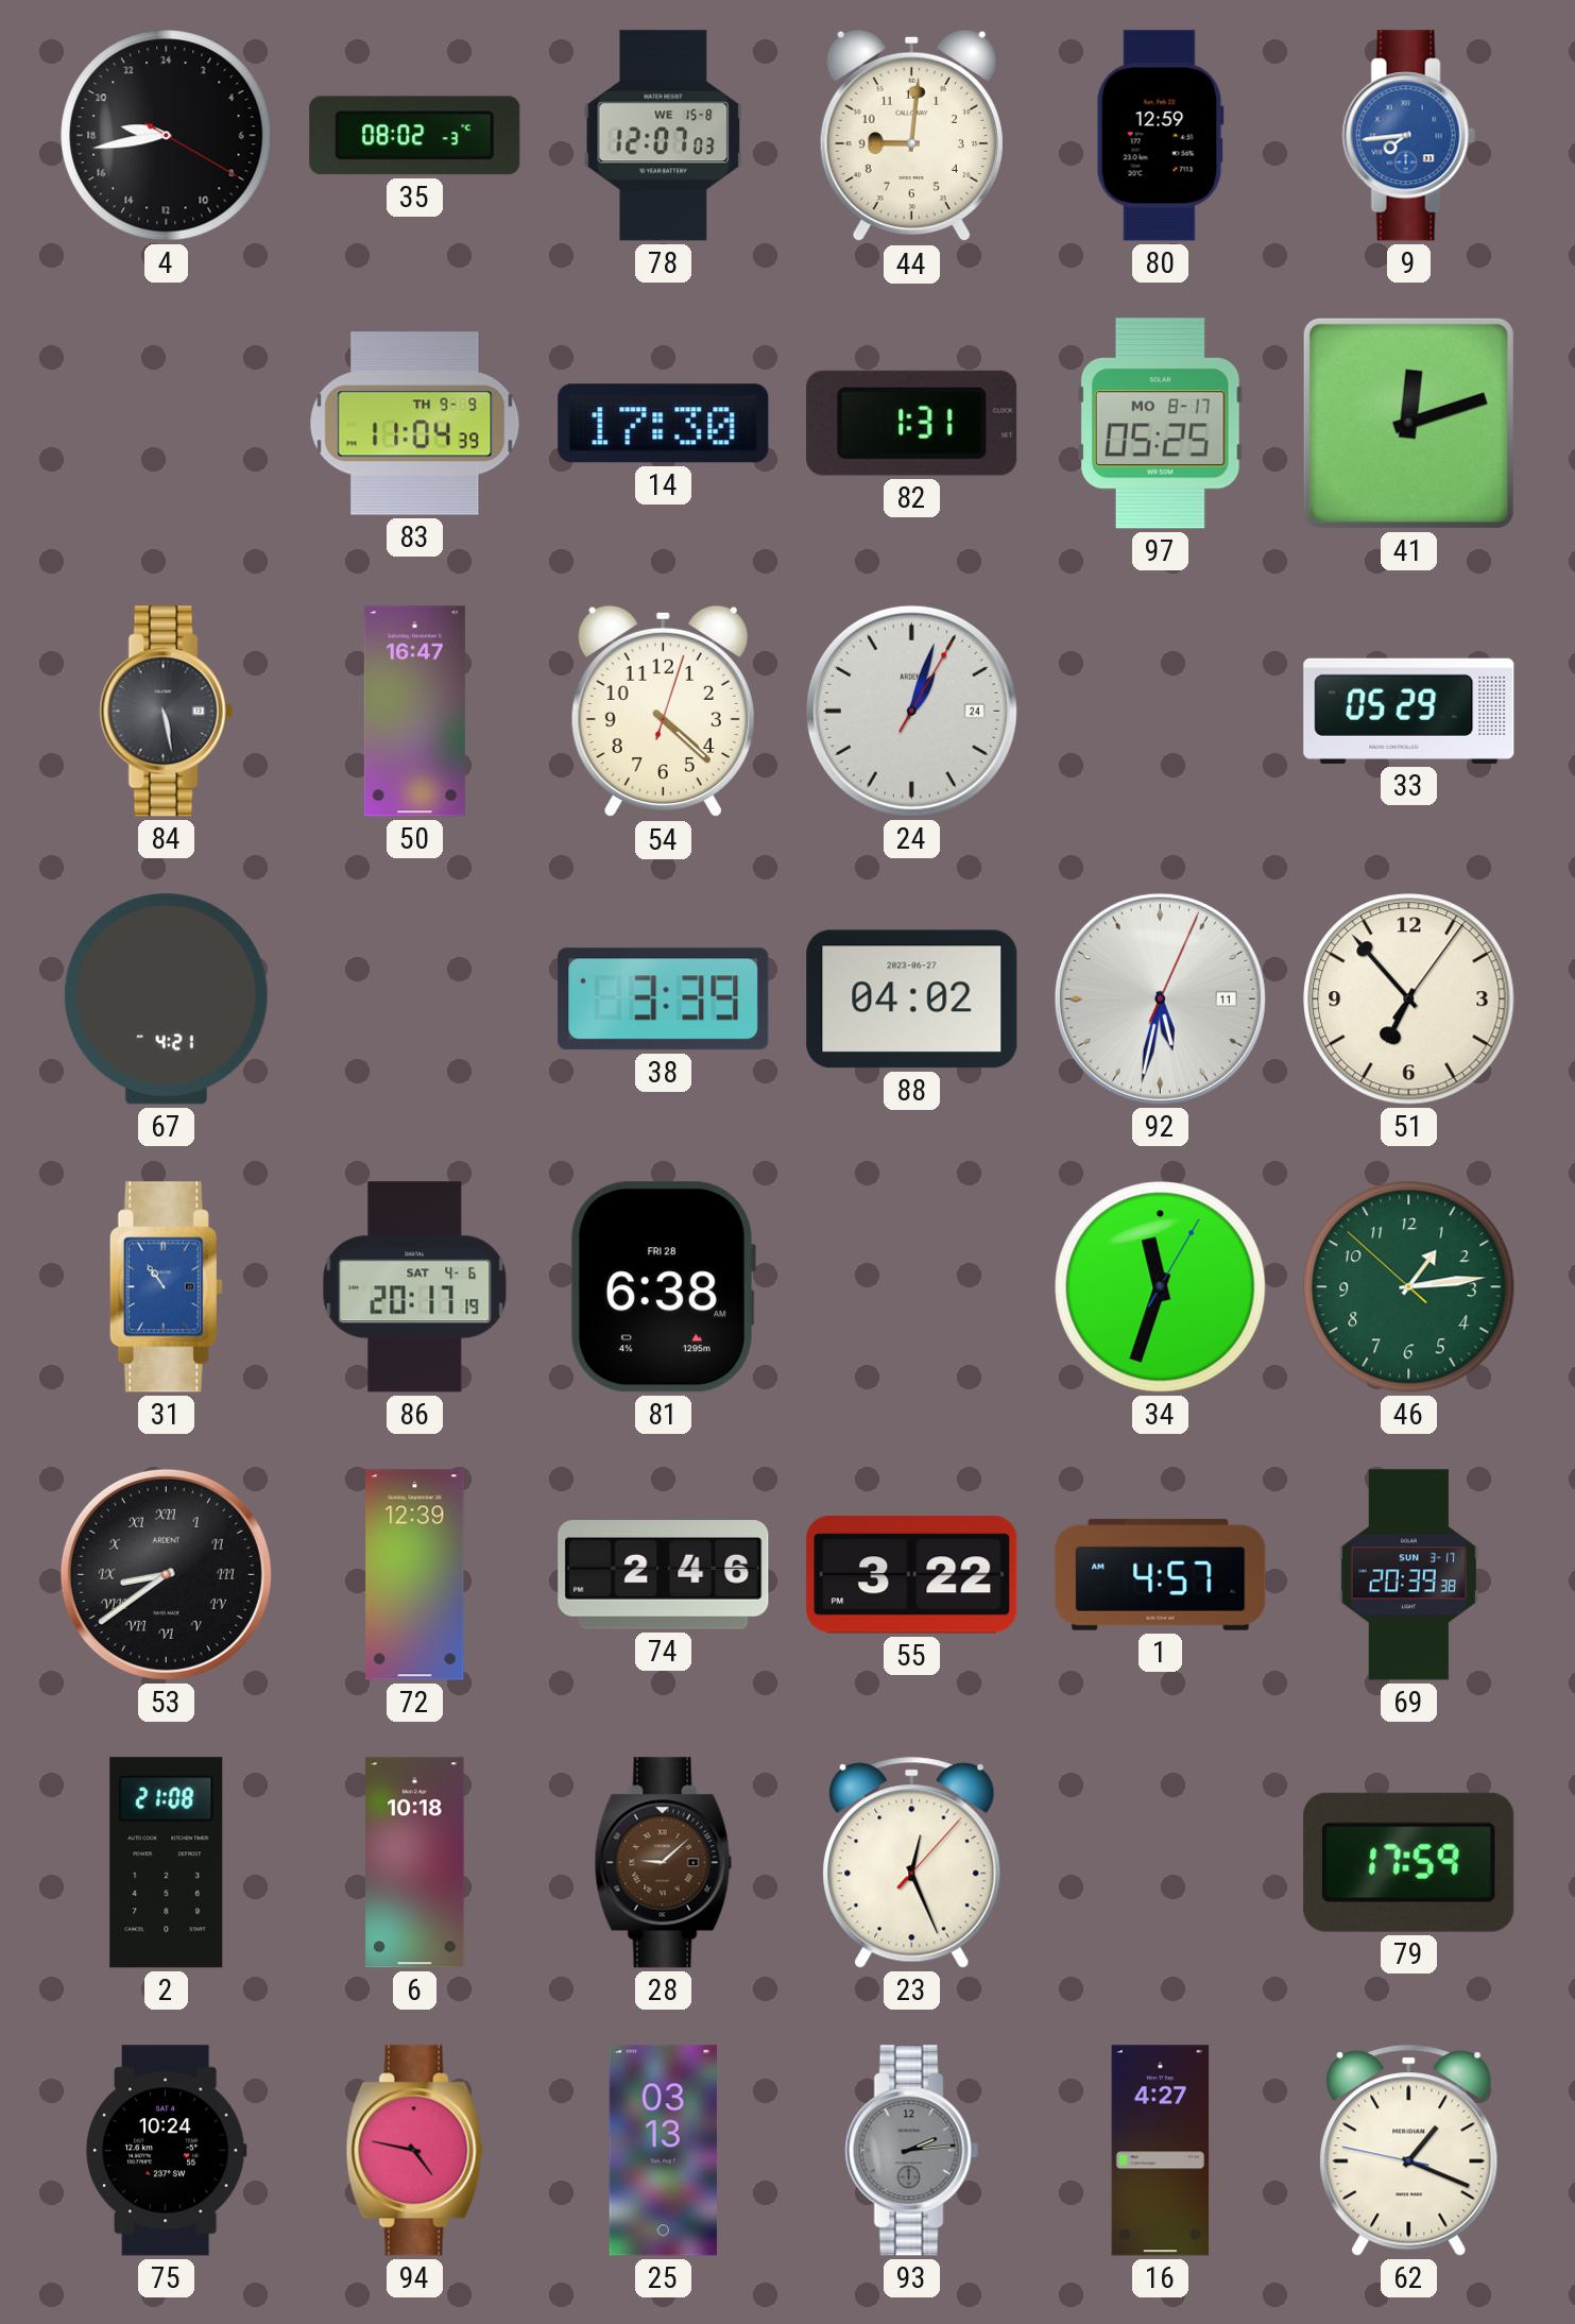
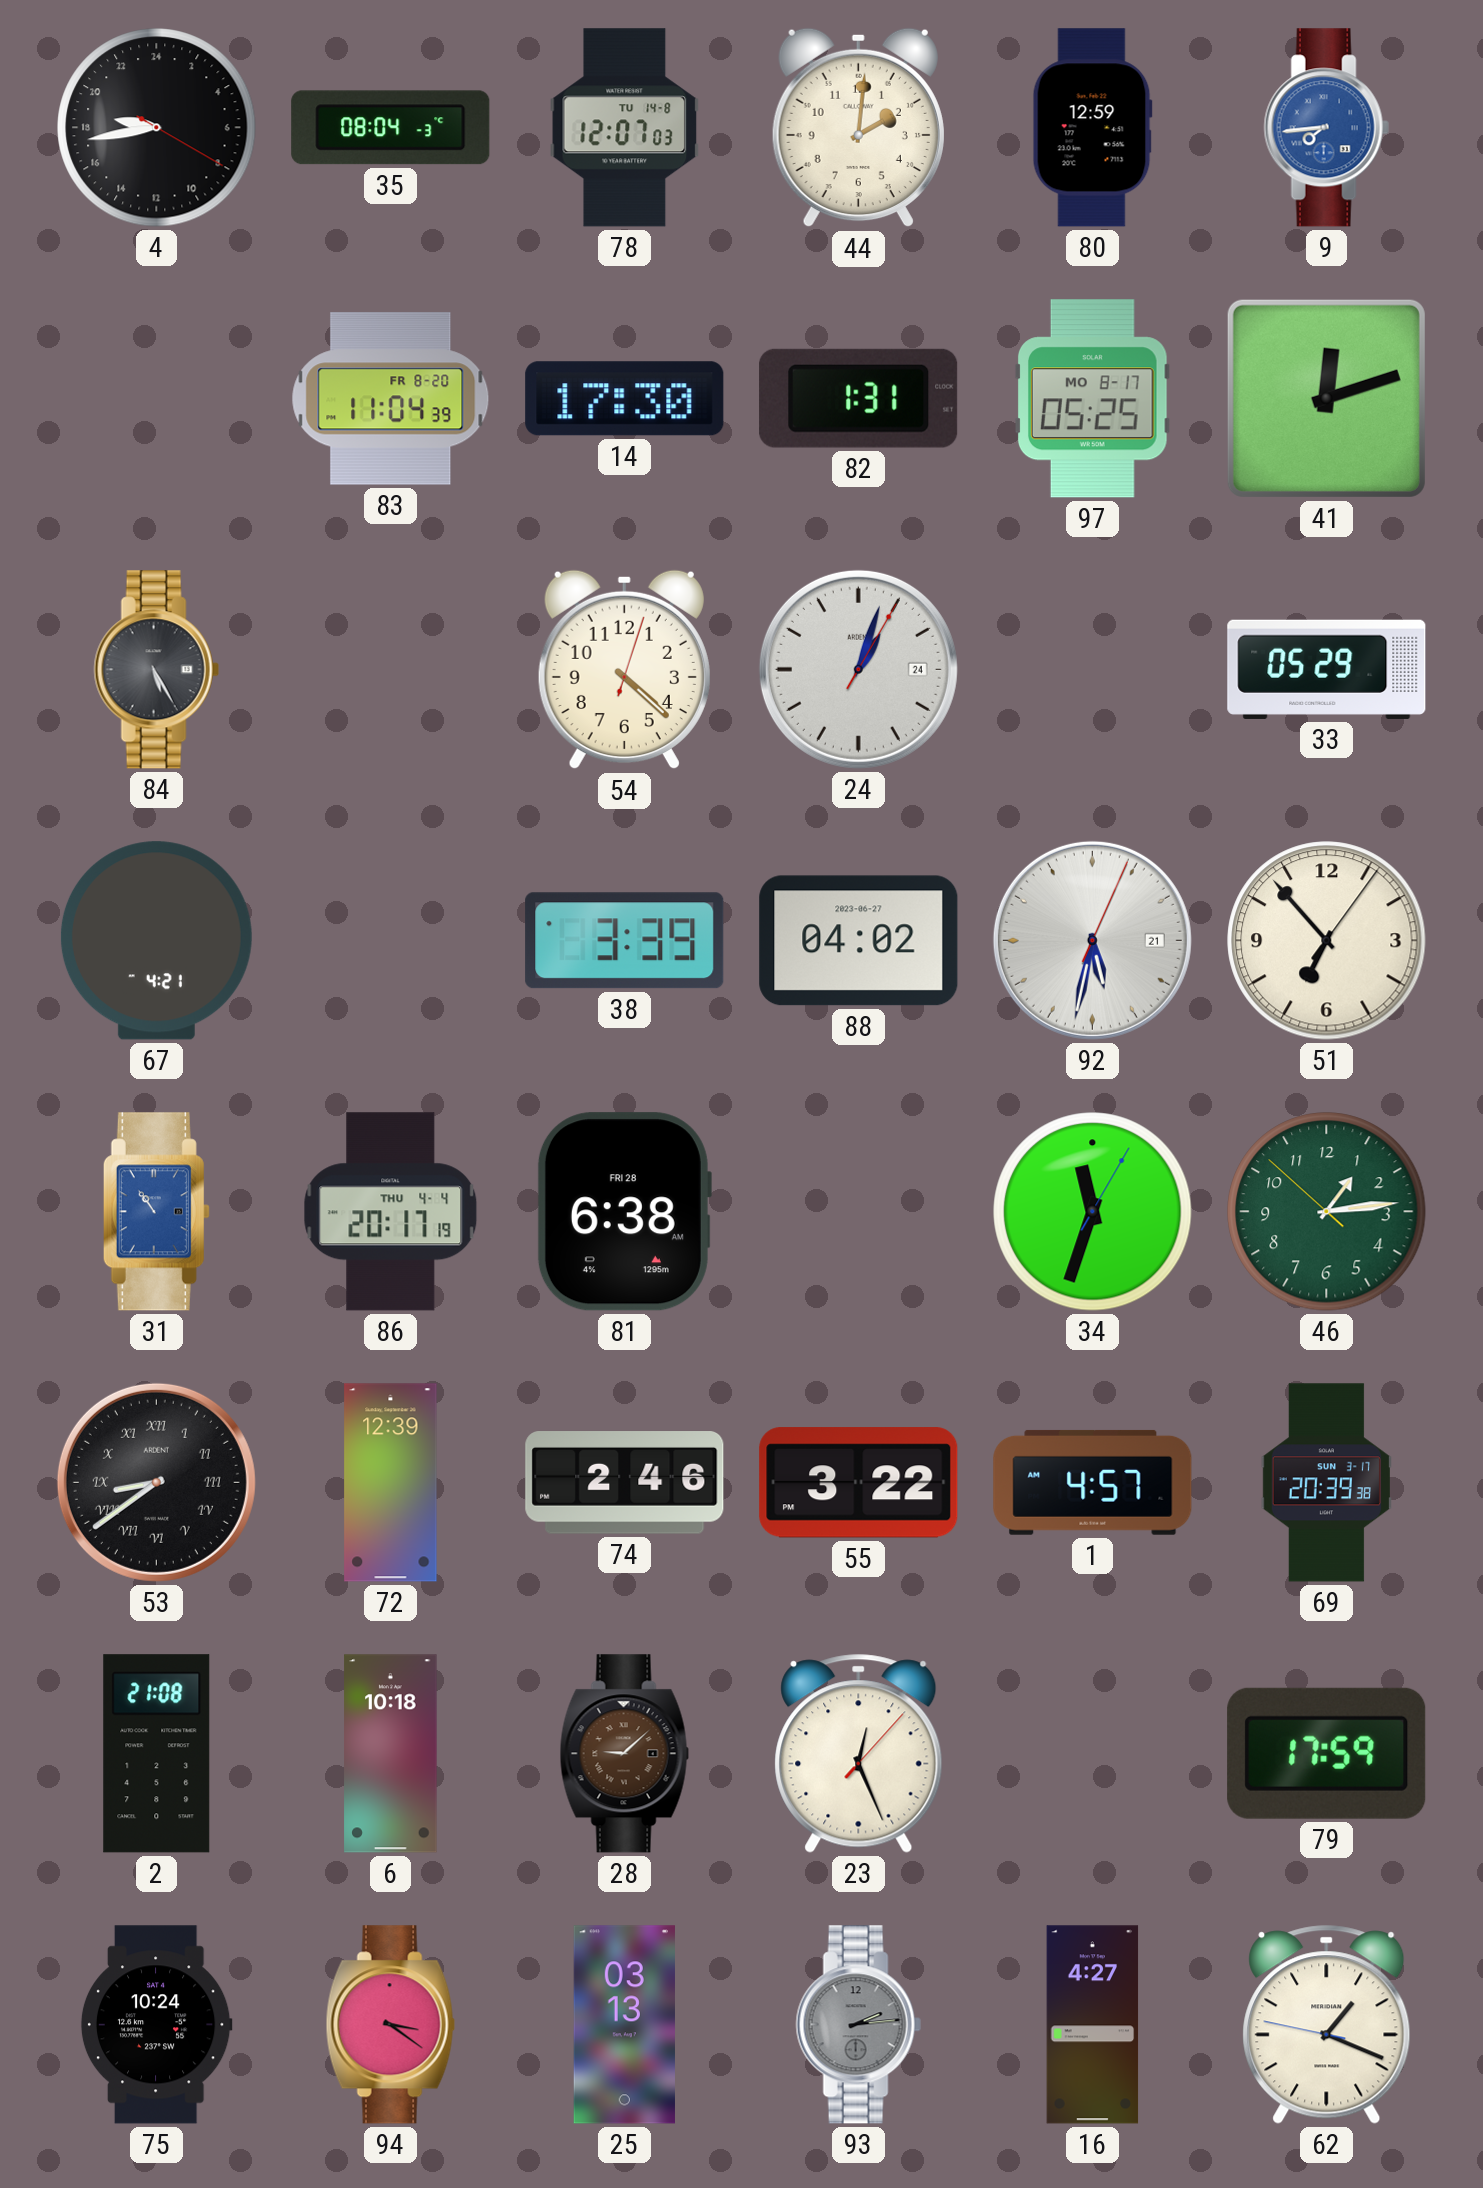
35: 08:02 -> 08:04 (391, 128)
78 date: WE 15-8 -> TU 14-8 (625, 128)
44: 9:01 -> 2:01 (858, 128)
83 date: TH 9-9 -> FR 8-20 (391, 399)
84: 5:28 -> 5:25 (156, 670)
50: 16:47 -> none (414, 712)
92 date: 11 -> 21 (1092, 940)
86 date: SAT 4-6 -> THU 4-4 (391, 1212)
94: 4:47 -> 3:21 (390, 2025)
